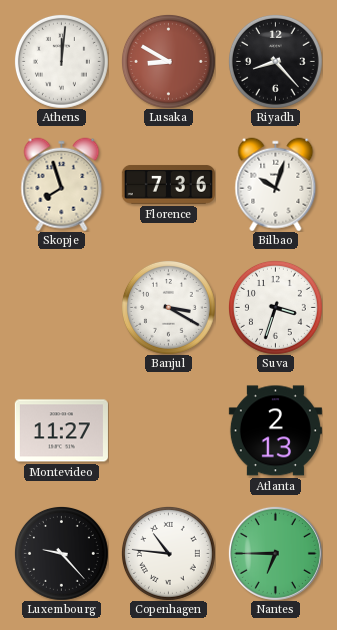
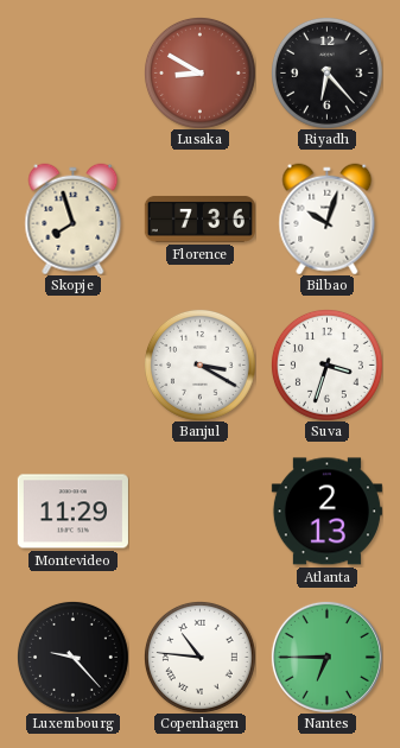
Athens: 12:01 -> none (61, 61)
Riyadh: 8:23 -> 6:23 (326, 72)
Montevideo: 11:27 -> 11:29 (72, 512)
